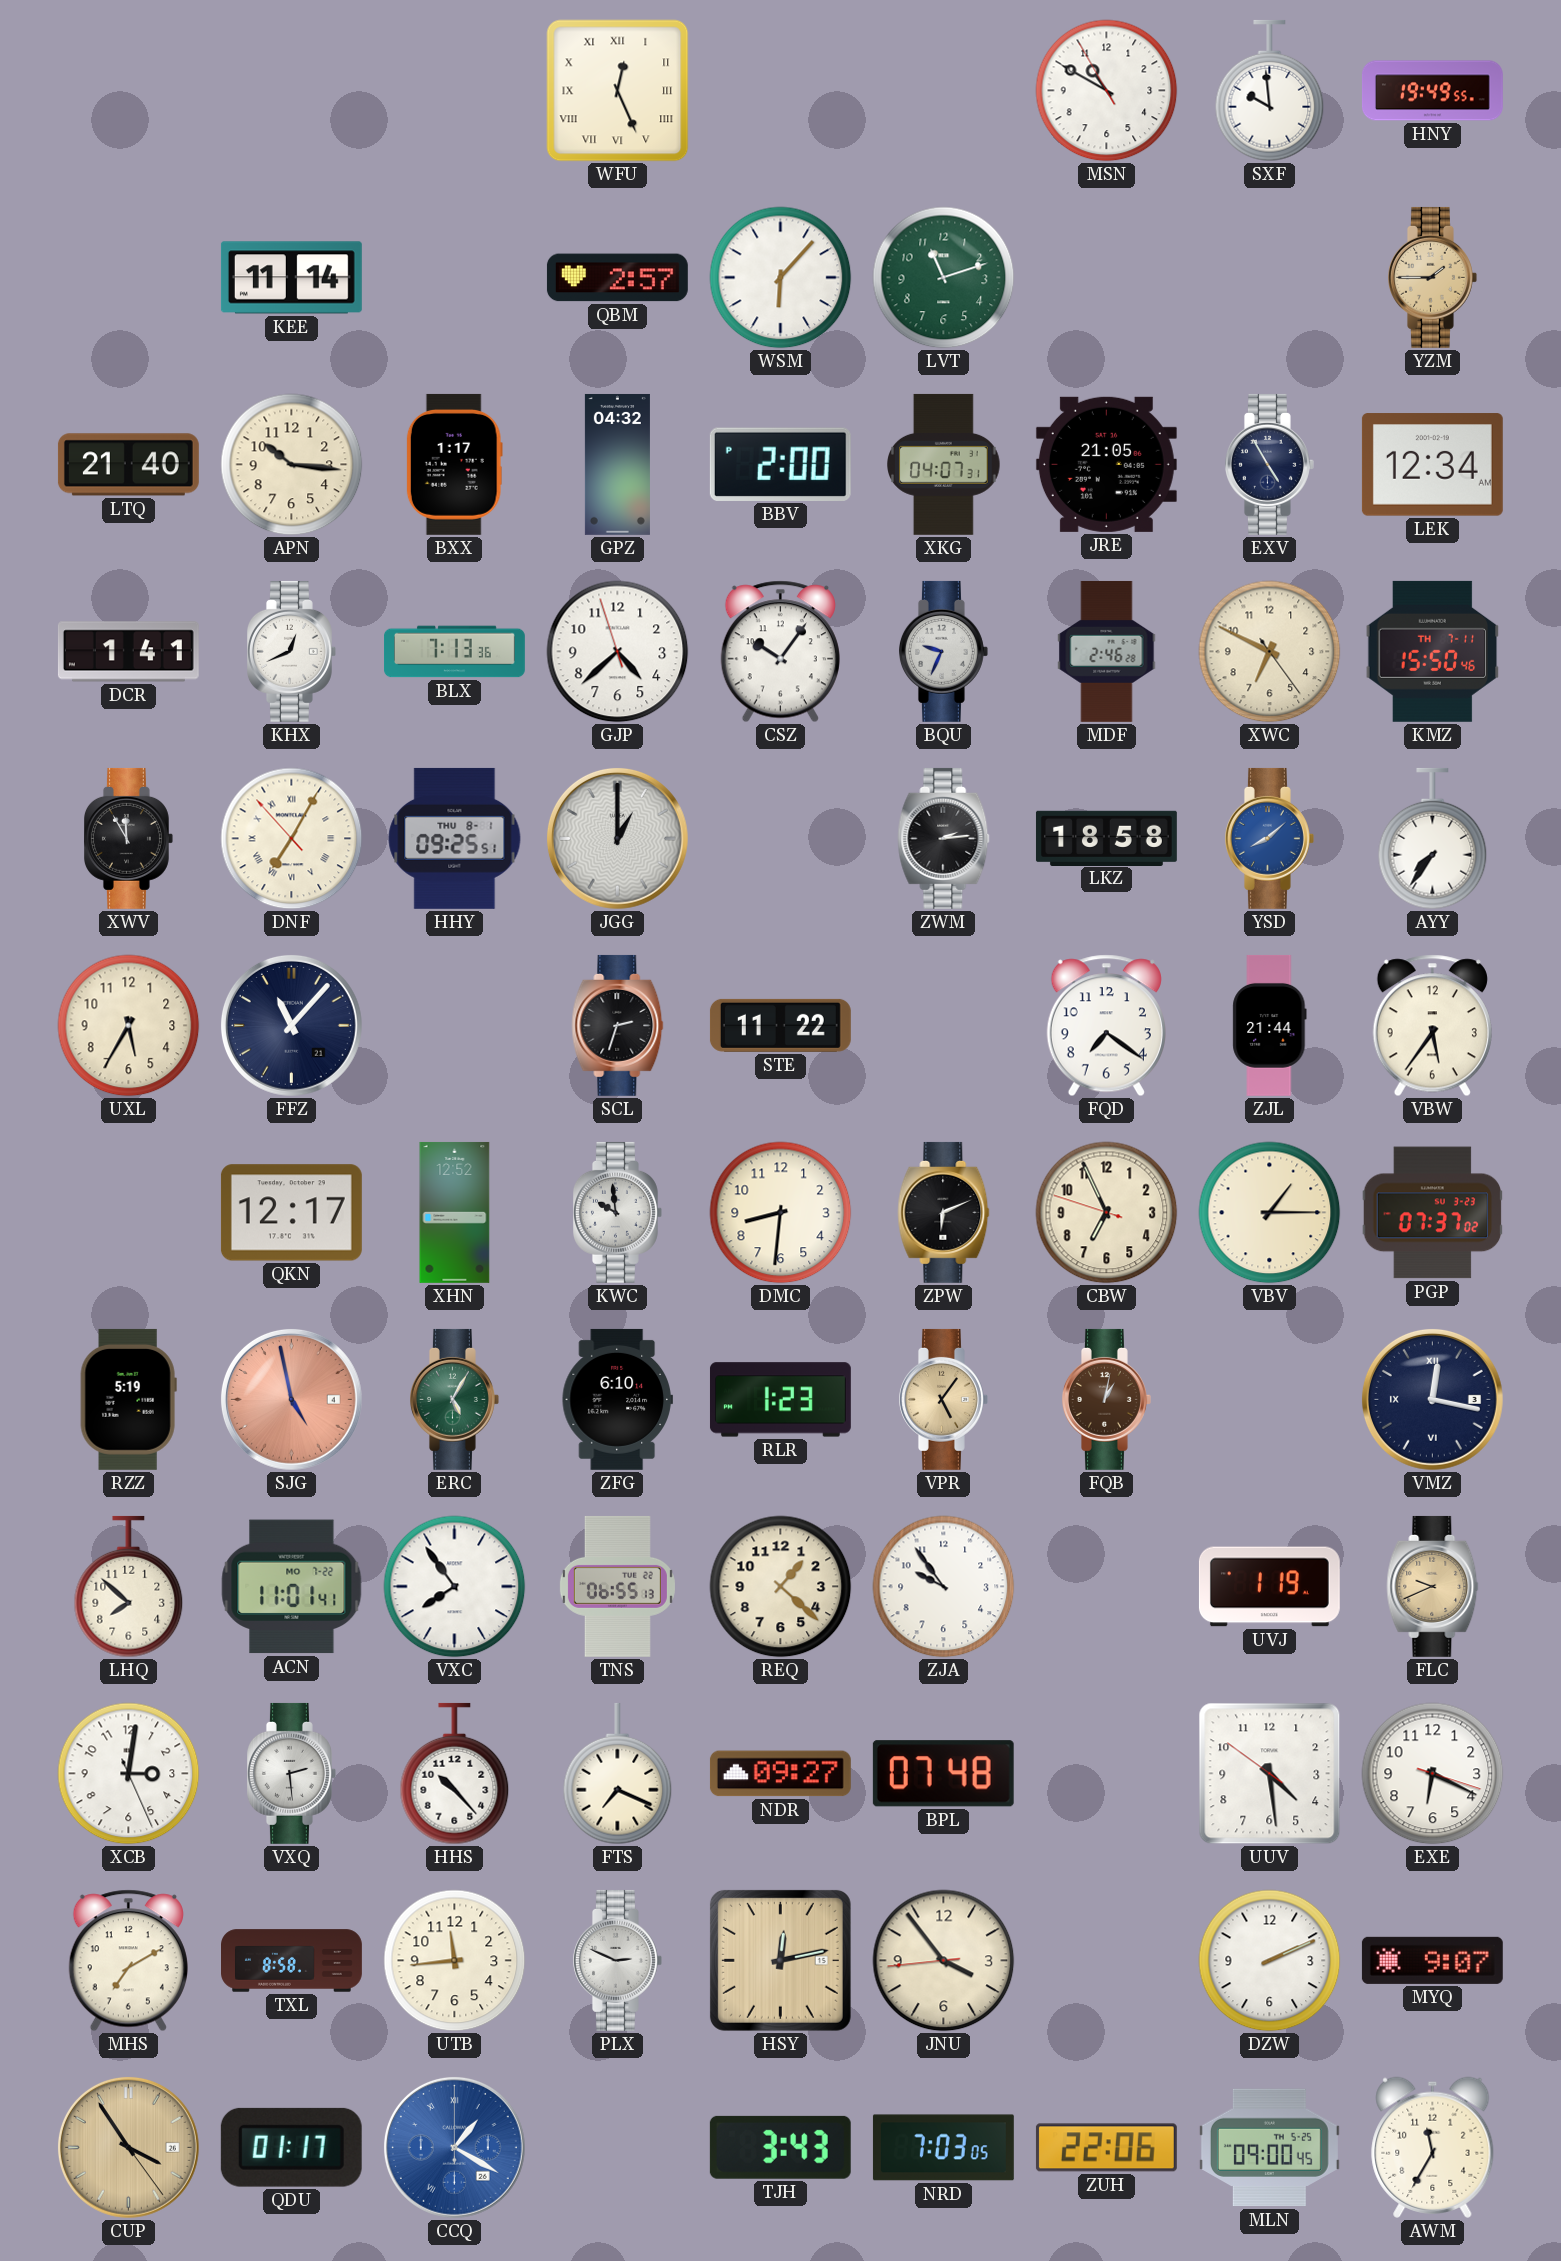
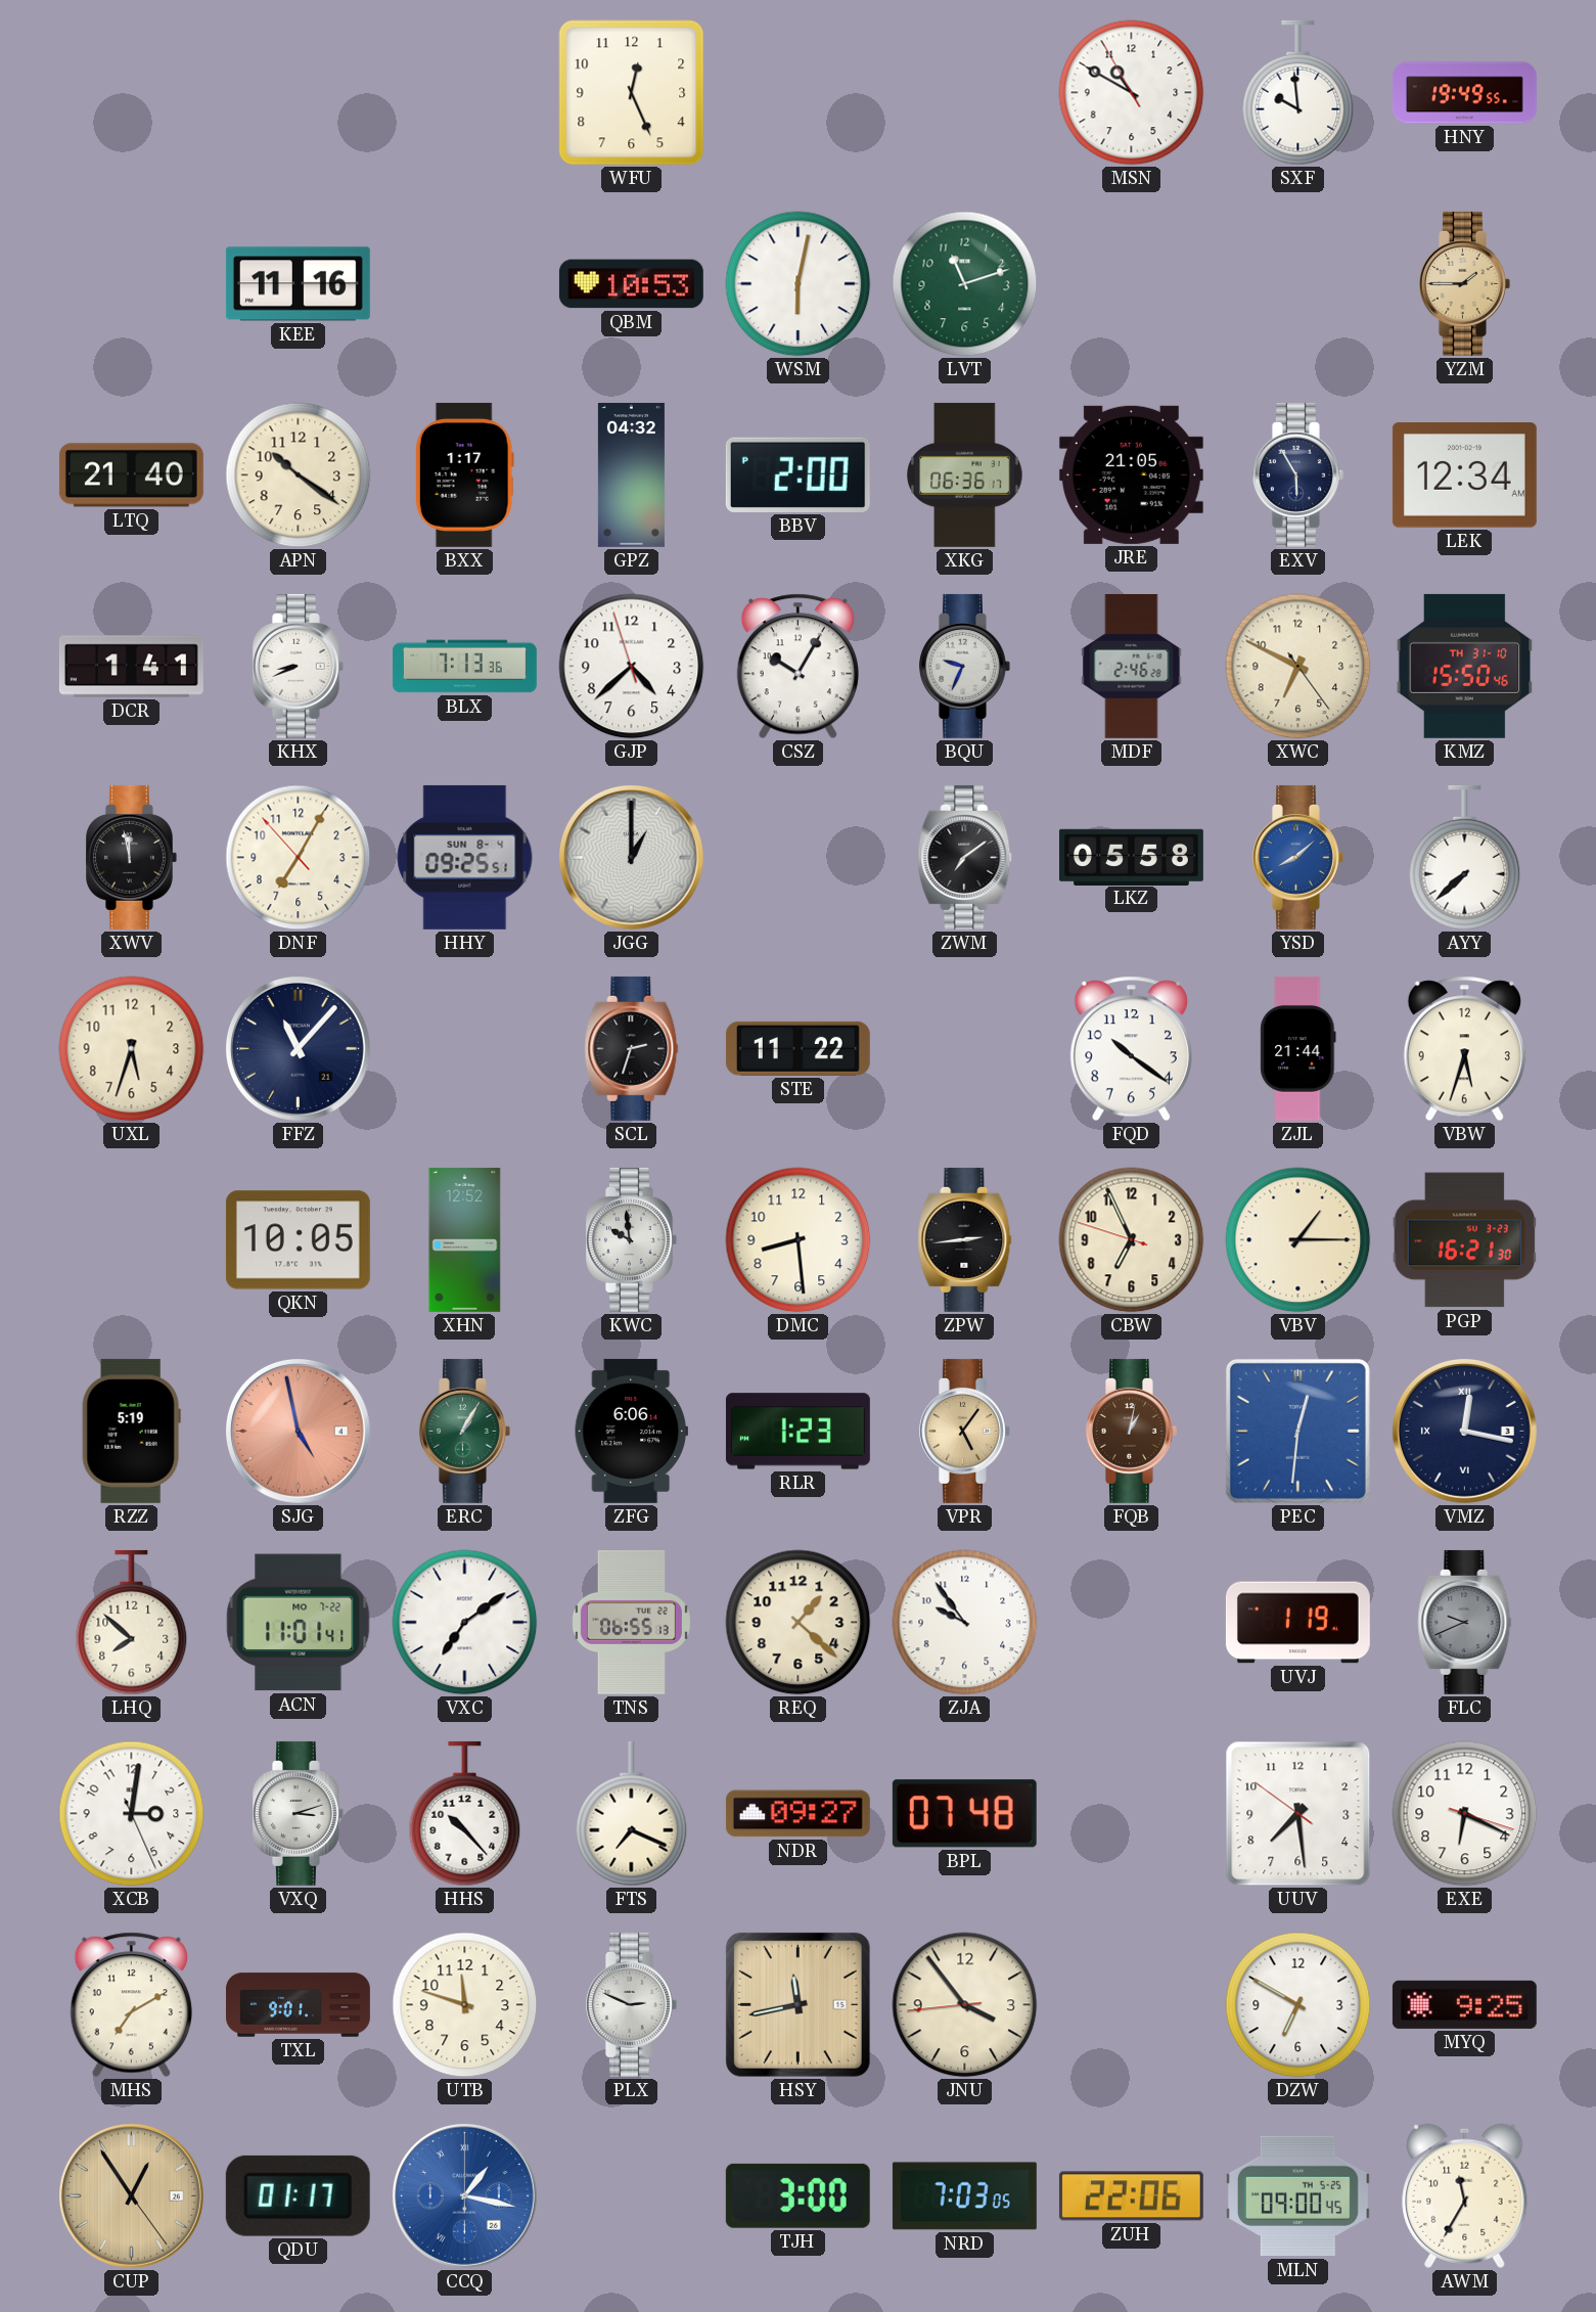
WFU numerals: Roman -> Arabic (632, 93)
KEE: 11:14 -> 11:16 (298, 284)
QBM: 2:57 -> 10:53 (631, 284)
WSM: 6:07 -> 6:02 (799, 284)
APN: 10:16 -> 10:21 (299, 475)
XKG: 04:07 -> 06:36 (965, 474)
EXV: 4:55 -> 5:55 (1298, 474)
KHX: 12:41 -> 8:41 (299, 666)
CSZ: 10:06 -> 10:05 (797, 667)
KMZ date: TH 7-11 -> TH 31-10 (1465, 666)
XWV: 11:55 -> 11:58 (132, 857)
DNF numerals: Roman -> Arabic (299, 858)
HHY date: THU 8-1 -> SUN 8-4 (465, 857)
ZWM: 2:14 -> 7:09 (965, 857)
LKZ: 18:58 -> 05:58 (1131, 857)
AYY: 7:36 -> 7:38 (1465, 858)
UXL: 5:35 -> 5:33 (132, 1049)
FQD: 7:21 -> 10:21 (1131, 1049)
VBW: 5:36 -> 5:33 (1464, 1049)
QKN: 12:17 -> 10:05 (298, 1240)
DMC: 8:31 -> 8:29 (799, 1240)
ZPW: 6:11 -> 2:44 (965, 1239)
PGP: 07:37 -> 16:21 (1465, 1240)
ERC: 5:05 -> 1:05 (465, 1431)
ZFG: 6:10 -> 6:06 (631, 1431)
PEC: none -> 12:31 (1297, 1431)
VXC: 7:54 -> 7:09 (465, 1623)
FLC dial: champagne -> grey (1465, 1622)
VXQ: 2:29 -> 3:12 (299, 1813)
UUV: 4:28 -> 7:28 (1298, 1814)
TXL: 8:58 -> 9:01 (299, 2005)
UTB: 11:44 -> 11:48 (465, 2005)
HSY: 12:13 -> 11:43 (797, 2004)
DZW: 2:11 -> 6:50 (1298, 2005)
MYQ: 9:07 -> 9:25 (1464, 2004)
CUP: 3:54 -> 12:54 (131, 2195)
CCQ: 1:20 -> 1:17 (464, 2195)
TJH: 3:43 -> 3:00 (797, 2195)
